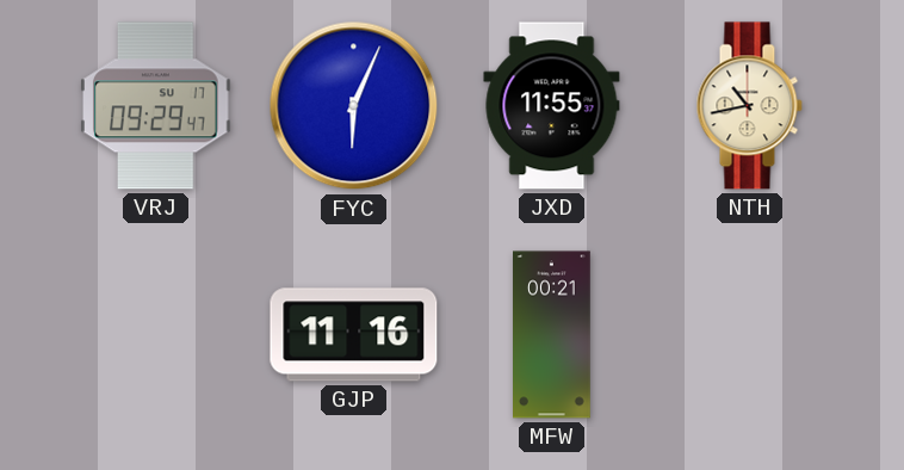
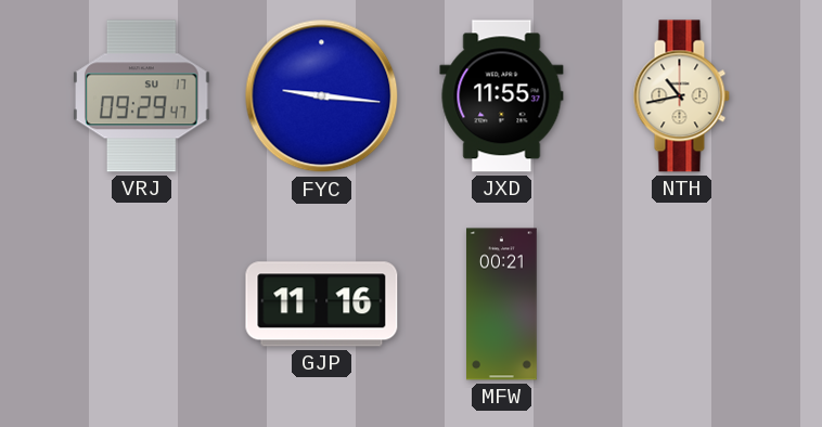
FYC: 6:04 -> 9:16 (322, 96)
